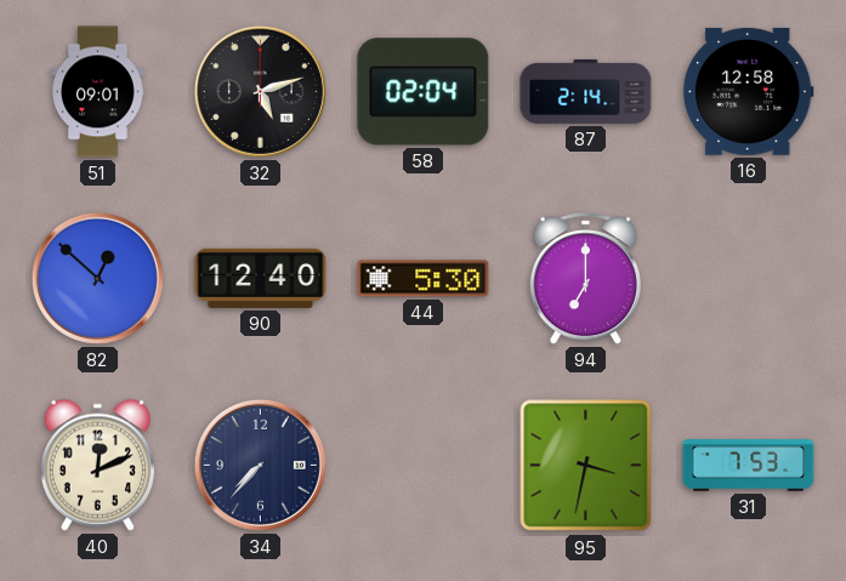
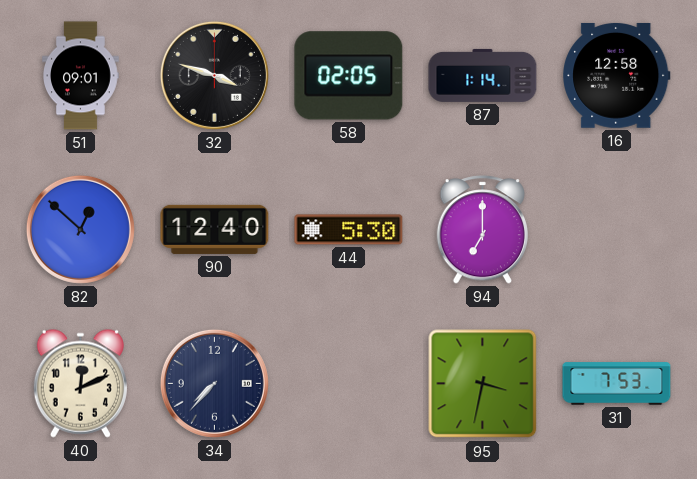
32: 5:12 -> 3:48 (214, 75)
58: 02:04 -> 02:05 (349, 76)
87: 2:14 -> 1:14 (483, 75)
